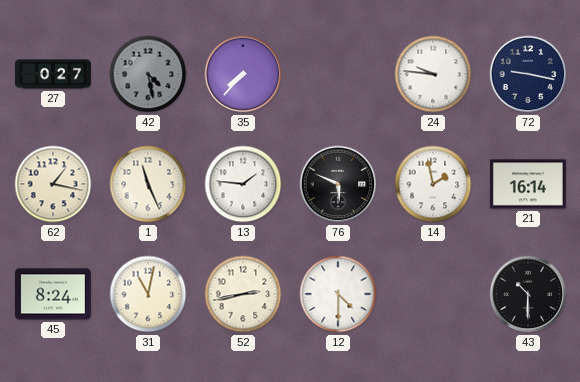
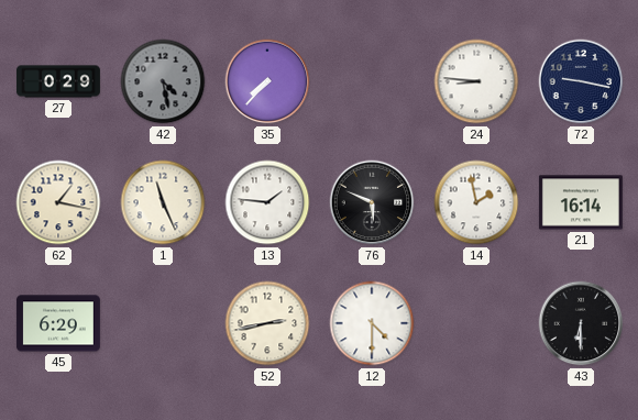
27: 0:27 -> 0:29 (58, 81)
24: 9:46 -> 8:46 (476, 81)
45: 8:24 -> 6:29 (58, 323)
31: 11:02 -> none (148, 294)
43: 10:30 -> 6:30 (581, 323)
